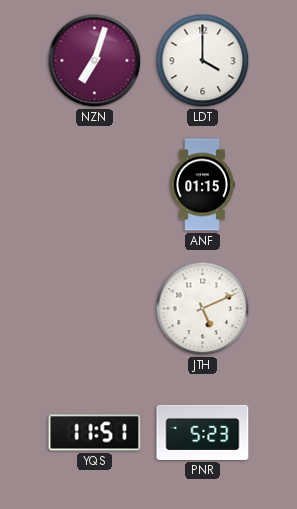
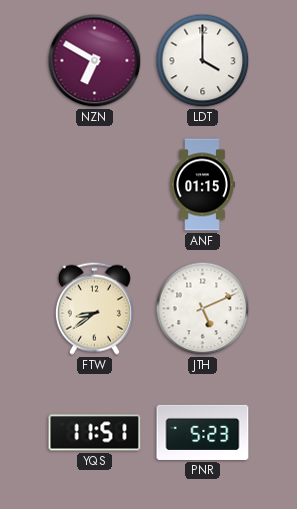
NZN: 7:03 -> 6:50 (95, 61)
FTW: none -> 8:39 (94, 308)
